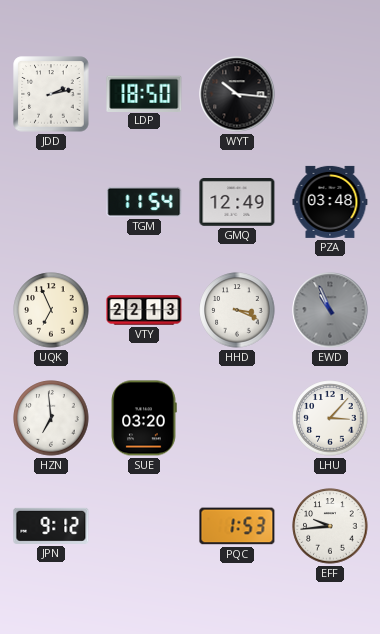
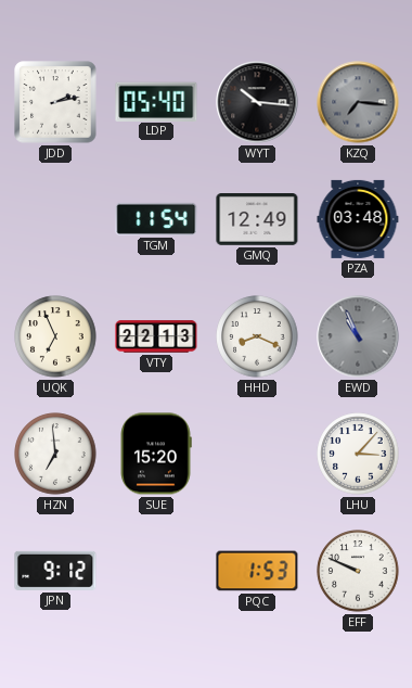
LDP: 18:50 -> 05:40 (156, 101)
KZQ: none -> 7:16 (358, 102)
HHD: 3:19 -> 8:19 (257, 336)
SUE: 03:20 -> 15:20 (156, 454)
EFF: 9:44 -> 9:49 (358, 571)
